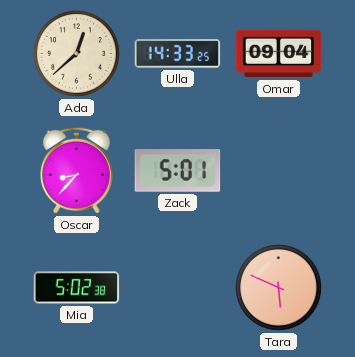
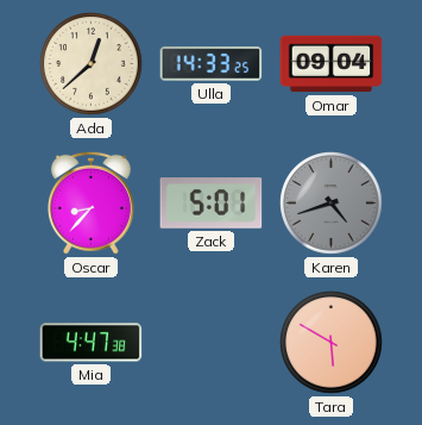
Karen: none -> 4:42 (332, 204)
Mia: 5:02 -> 4:47 (92, 343)
Tara: 5:49 -> 5:50 (332, 343)
